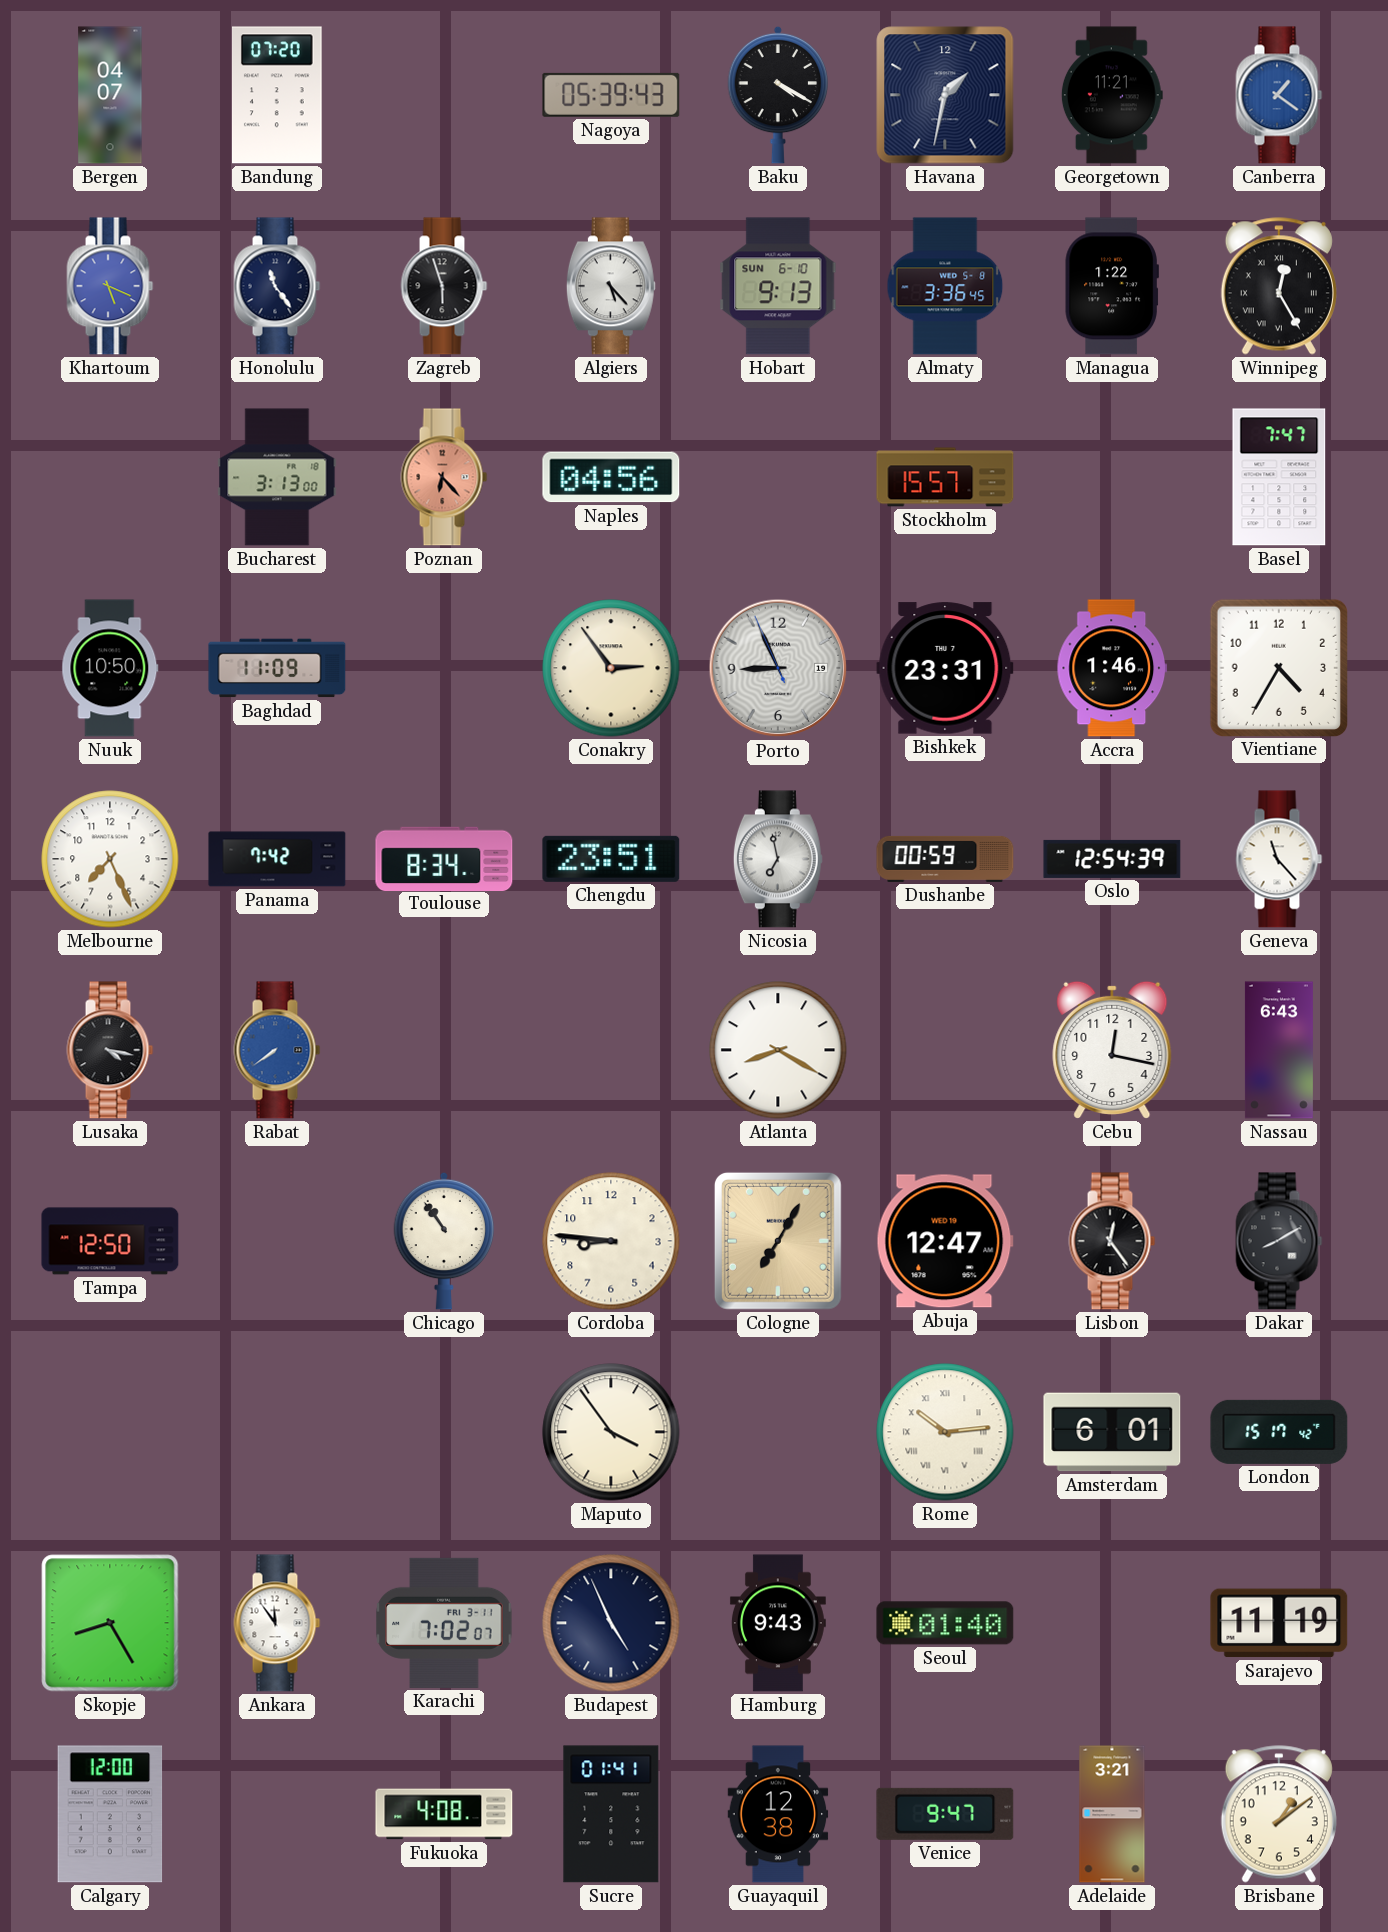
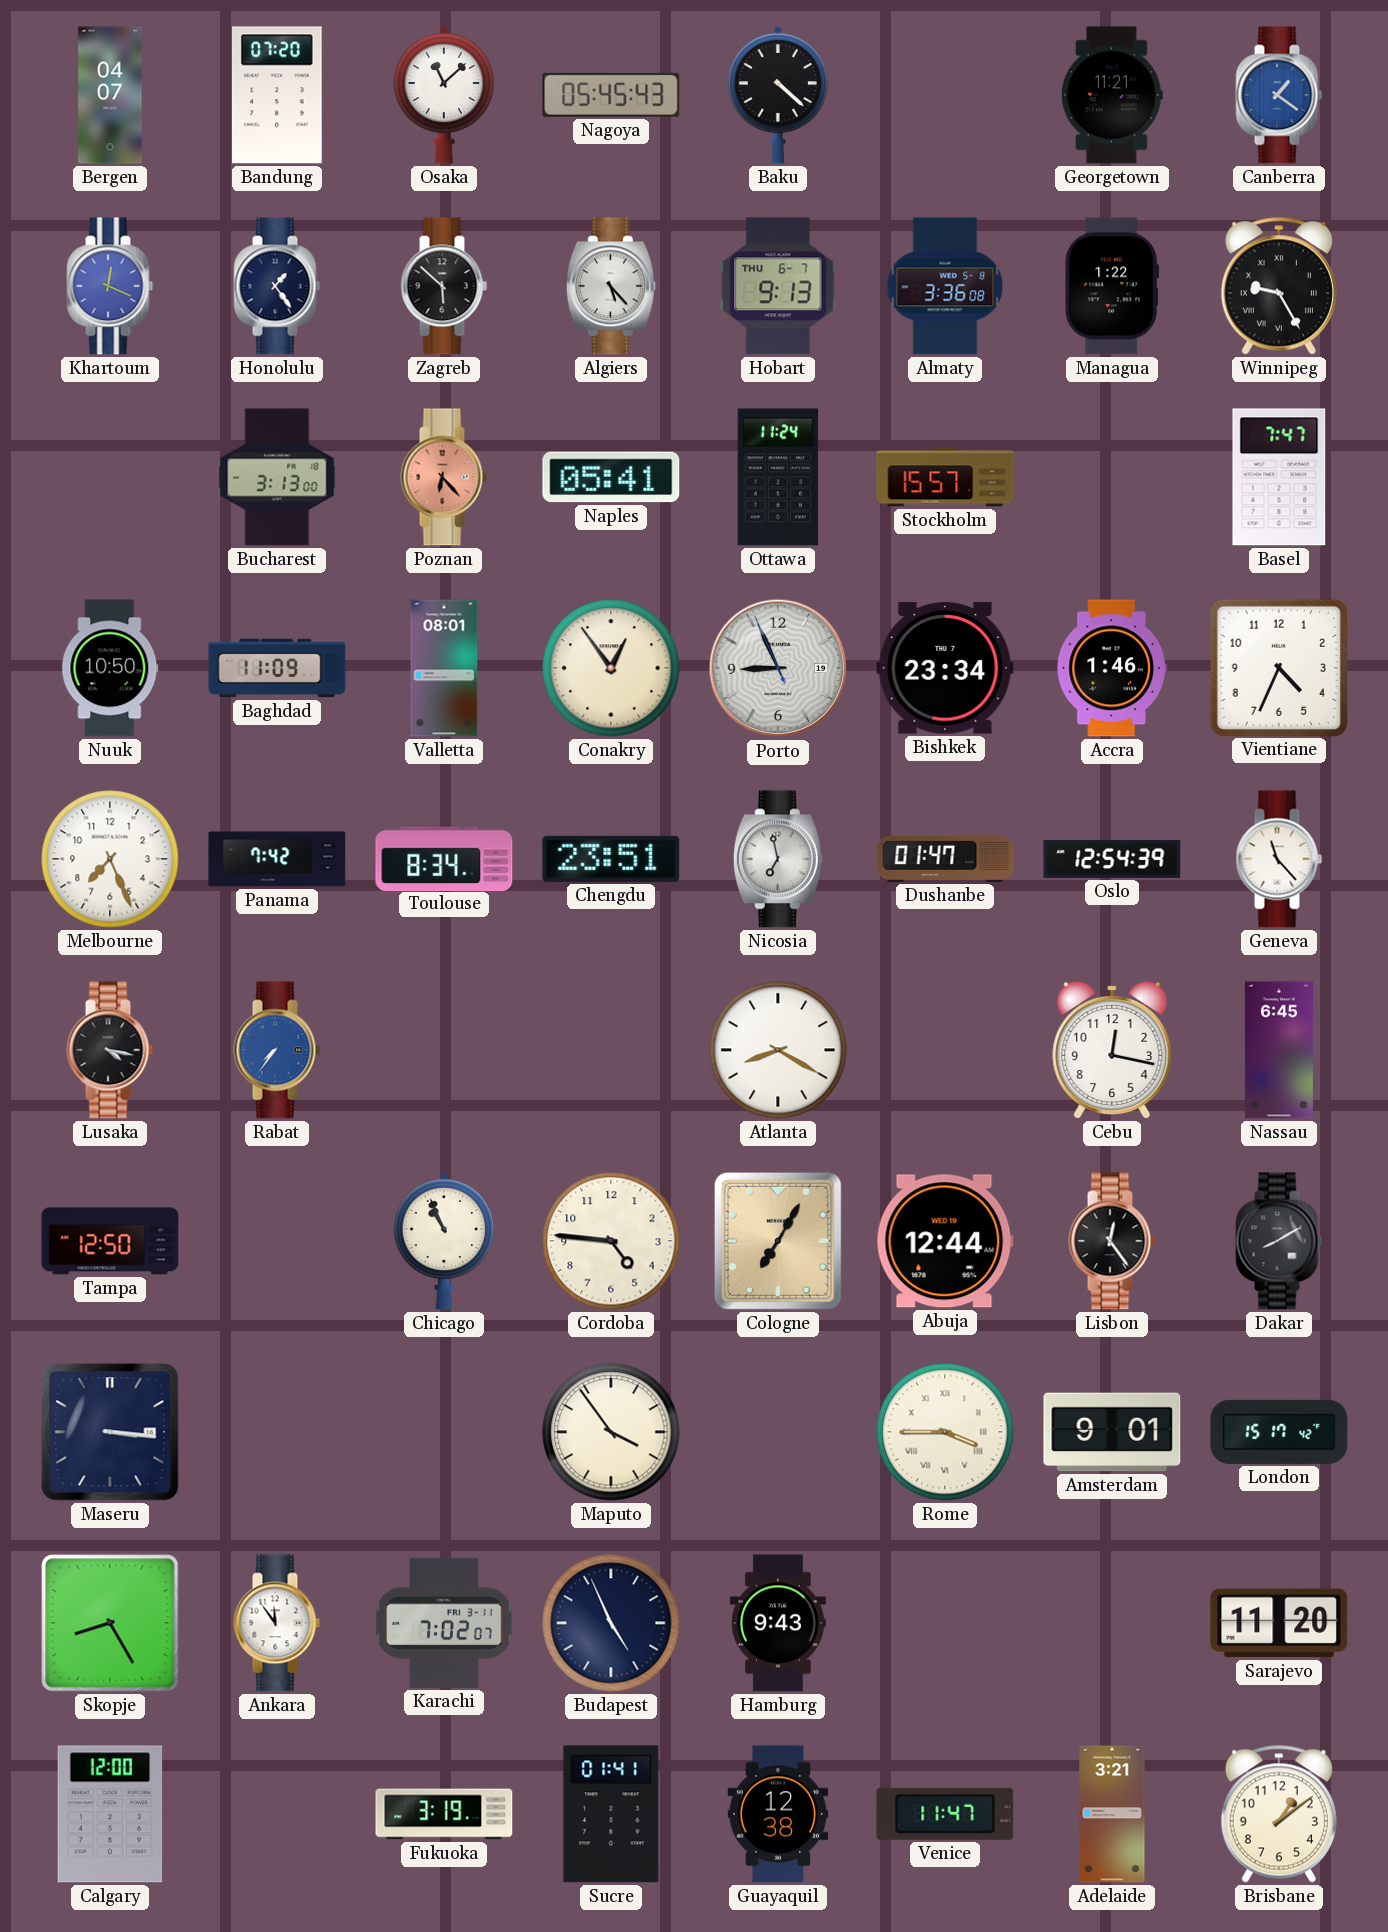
Osaka: none -> 11:08 (444, 95)
Nagoya: 05:39 -> 05:45 (611, 95)
Baku: 4:20 -> 4:22 (778, 95)
Havana: 1:32 -> none (945, 95)
Khartoum: 5:19 -> 12:19 (110, 286)
Honolulu: 11:24 -> 1:24 (277, 286)
Zagreb: 5:57 -> 5:52 (444, 286)
Hobart date: SUN 6-10 -> THU 6-7 (778, 286)
Almaty: 3:36:45 -> 3:36:08 (945, 286)
Winnipeg: 12:25 -> 9:25 (1279, 286)
Naples: 04:56 -> 05:41 (611, 477)
Ottawa: none -> 11:24 (778, 477)
Valletta: none -> 08:01 (444, 668)
Conakry: 2:54 -> 12:54 (611, 668)
Bishkek: 23:31 -> 23:34 (945, 668)
Vientiane: 4:35 -> 4:34 (1278, 667)
Dushanbe: 00:59 -> 01:47 (945, 859)
Rabat: 7:39 -> 7:36 (277, 1050)
Nassau: 6:43 -> 6:45 (1279, 1050)
Chicago: 10:54 -> 10:56 (444, 1241)
Cordoba: 8:46 -> 4:46 (611, 1241)
Abuja: 12:47 -> 12:44 (945, 1241)
Maseru: none -> 3:16 (110, 1432)
Rome: 10:14 -> 3:45 (945, 1432)
Amsterdam: 6:01 -> 9:01 (1112, 1432)
Seoul: 01:40 -> none (945, 1623)
Sarajevo: 11:19 -> 11:20 (1279, 1623)
Fukuoka: 4:08 -> 3:19 (444, 1814)
Venice: 9:47 -> 11:47 (945, 1814)
